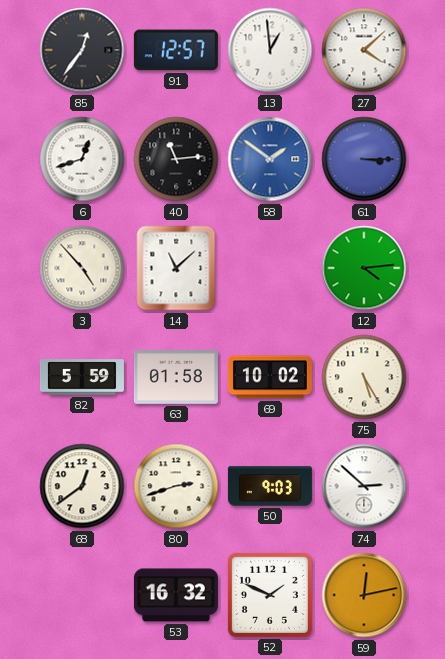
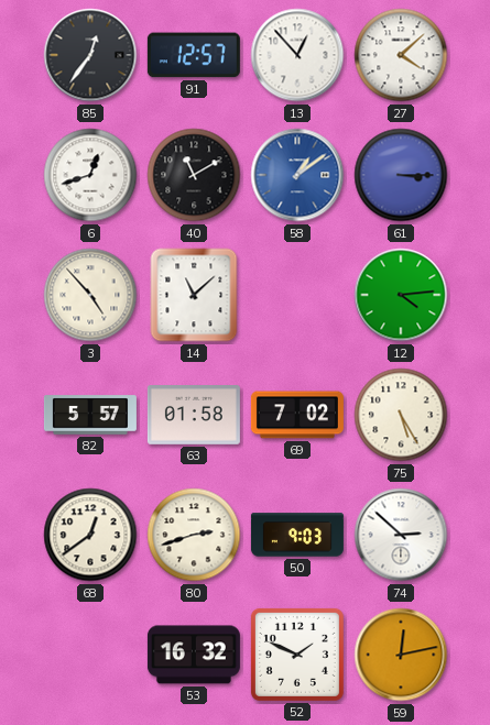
13: 12:59 -> 12:53 (297, 55)
40: 11:14 -> 11:10 (194, 175)
58: 1:51 -> 1:09 (297, 175)
82: 5:59 -> 5:57 (90, 415)
69: 10:02 -> 7:02 (297, 415)
